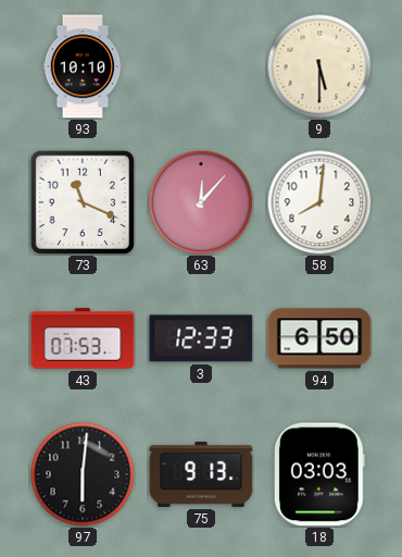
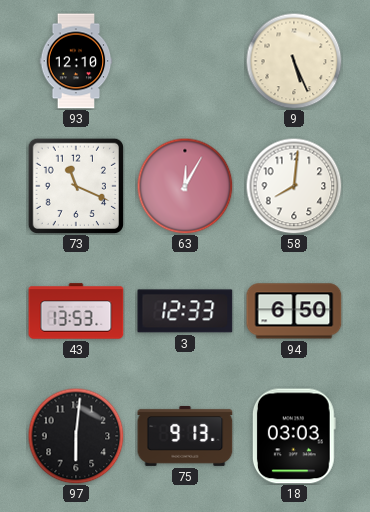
93: 10:10 -> 12:10 (76, 61)
9: 5:30 -> 5:26 (294, 61)
63: 12:07 -> 12:05 (185, 186)
43: 07:53 -> 13:53 (76, 311)
